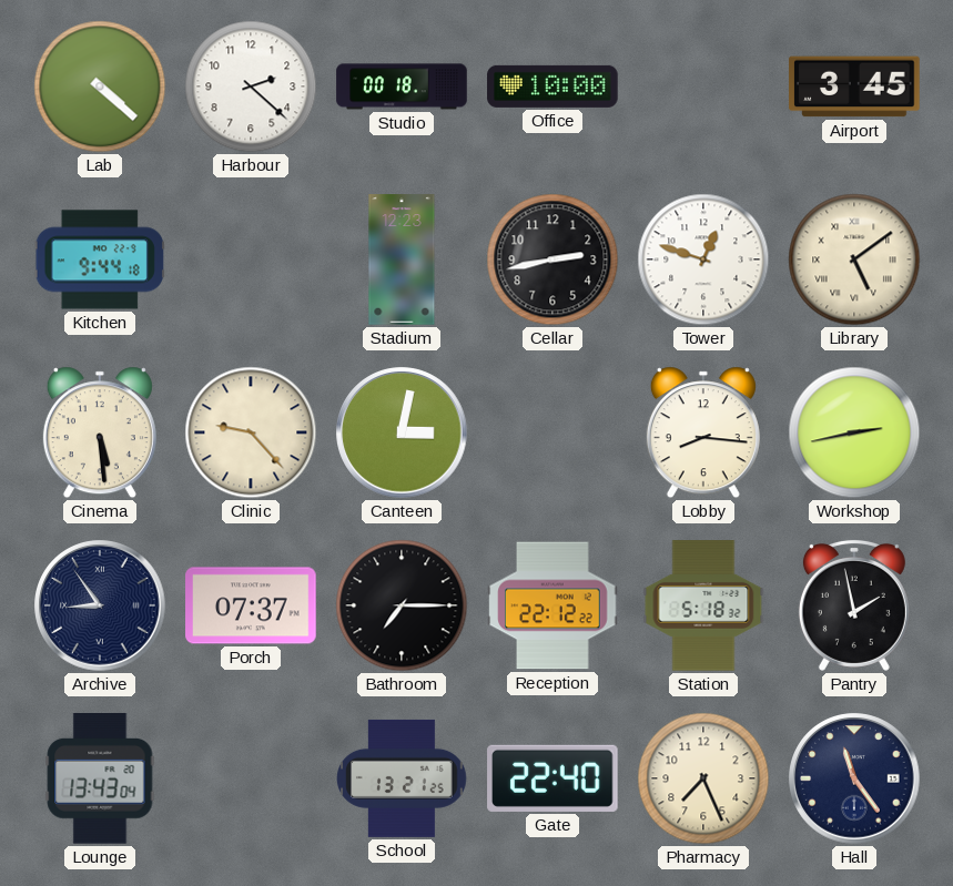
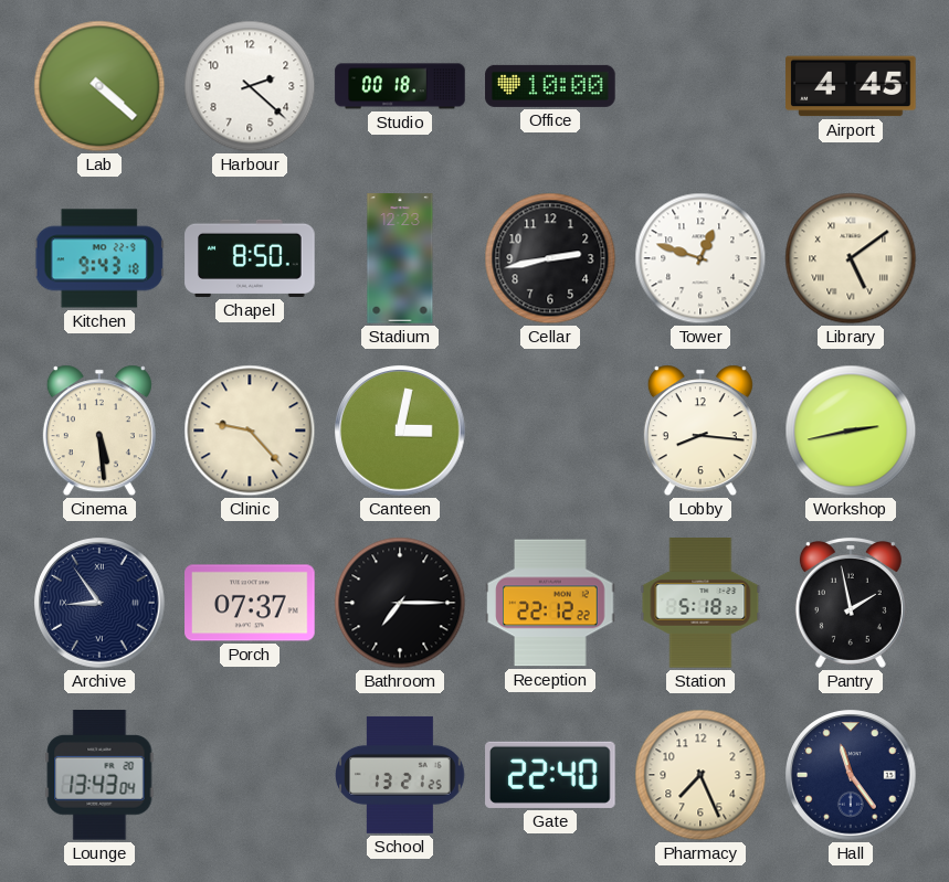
Airport: 3:45 -> 4:45 (851, 86)
Kitchen: 9:44 -> 9:43 (99, 258)
Chapel: none -> 8:50 (250, 258)
